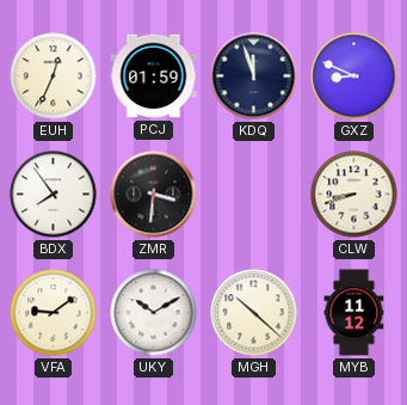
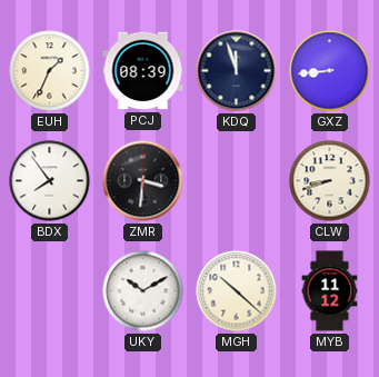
EUH: 12:34 -> 1:34 (50, 71)
PCJ: 01:59 -> 08:39 (143, 71)
GXZ: 8:49 -> 8:44 (330, 71)
VFA: 9:09 -> none (54, 313)
